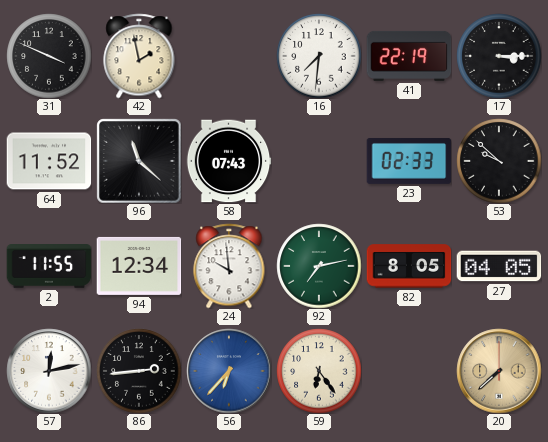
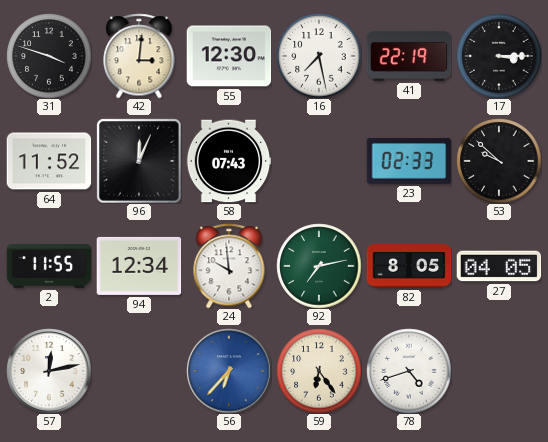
31: 3:49 -> 3:48 (49, 56)
42: 1:58 -> 3:01 (139, 56)
55: none -> 12:30 (229, 56)
16: 7:31 -> 7:28 (319, 56)
96: 11:22 -> 12:04 (139, 161)
86: 2:44 -> none (139, 371)
78: none -> 4:42 (409, 371)
20: 7:38 -> none (499, 371)
